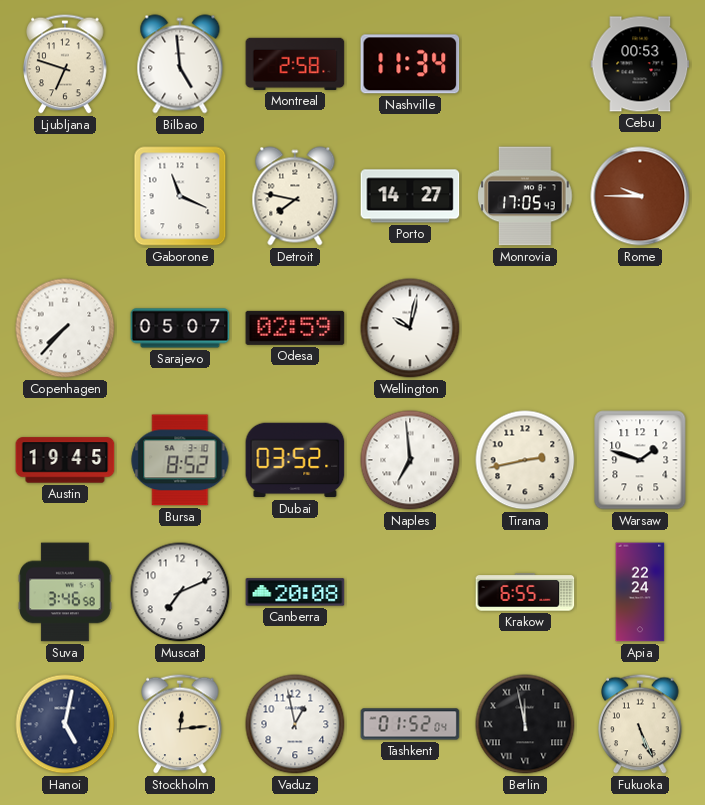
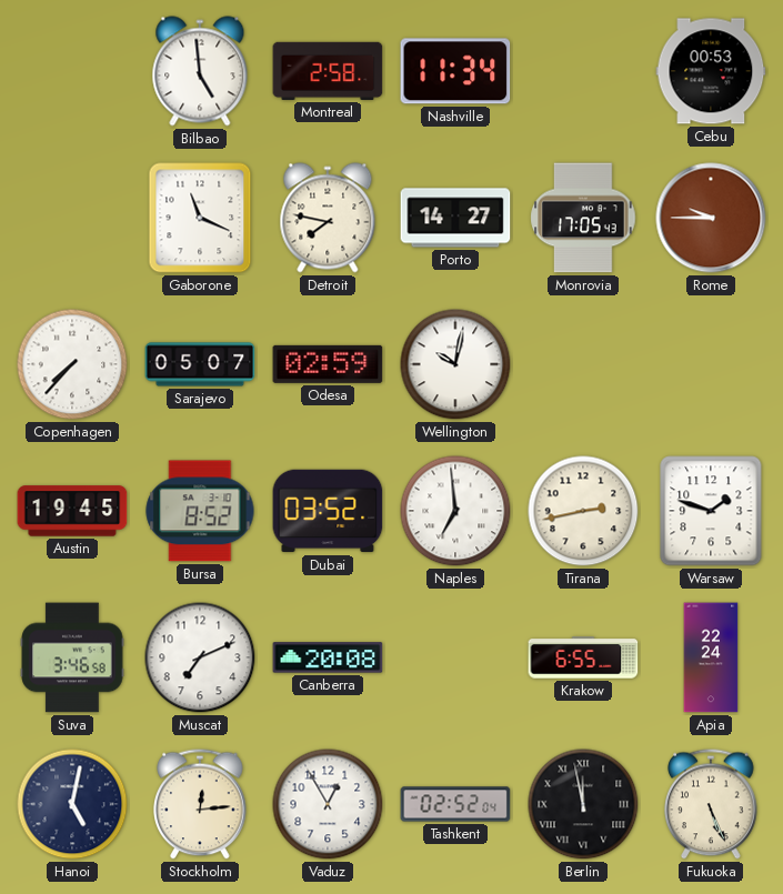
Ljubljana: 6:48 -> none (65, 64)
Vaduz: 12:58 -> 12:55 (328, 804)
Tashkent: 01:52 -> 02:52 (455, 804)
